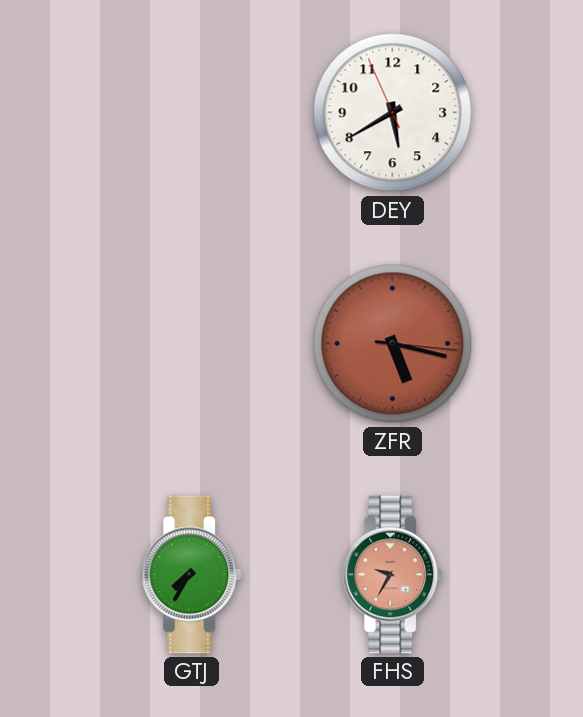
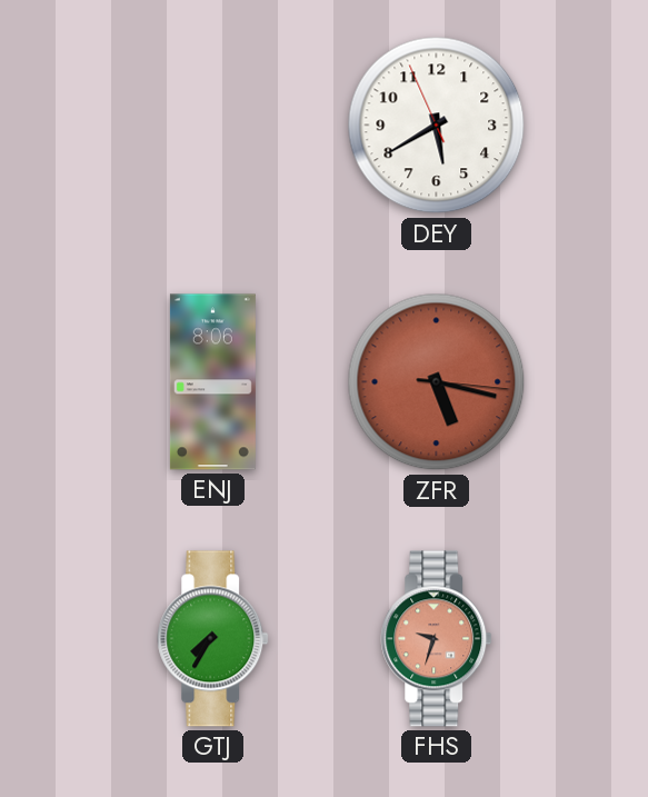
ENJ: none -> 8:06 (212, 382)
FHS: 9:35 -> 9:33 (437, 639)
